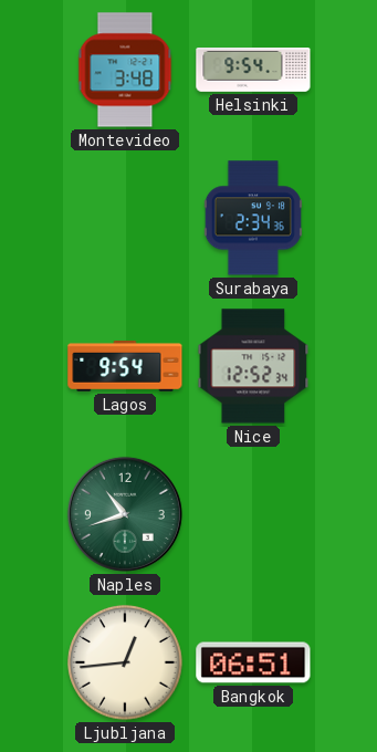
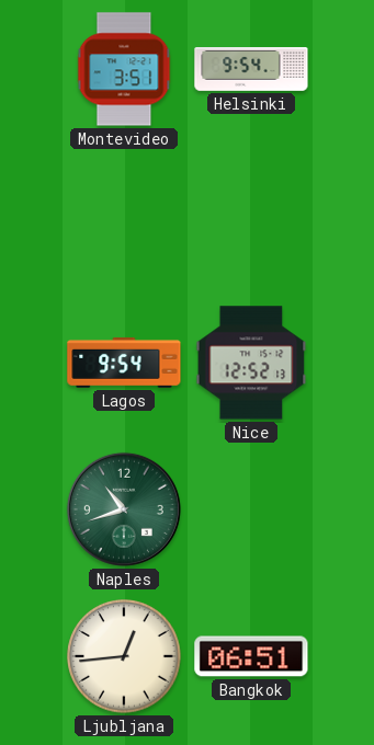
Montevideo: 3:48 -> 3:51 (124, 69)
Surabaya: 2:34 -> none (253, 218)
Nice: 12:52:34 -> 12:52:13 (251, 363)
